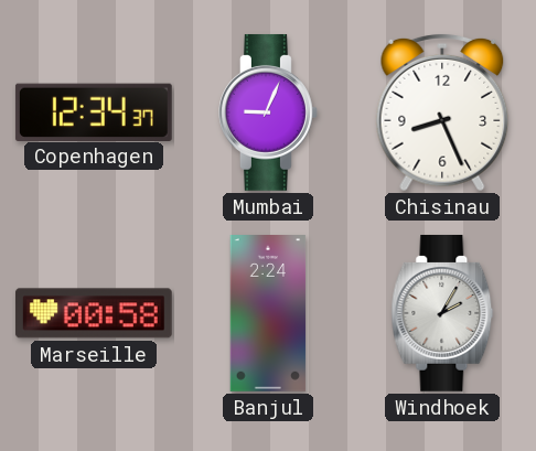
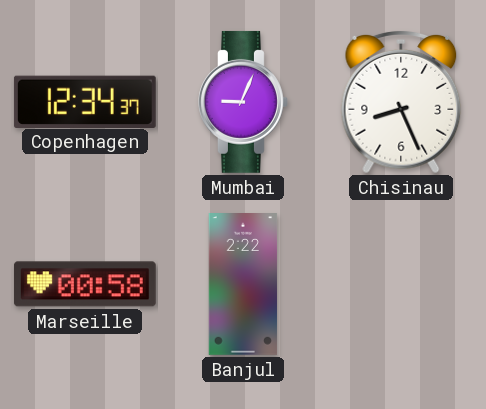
Banjul: 2:24 -> 2:22 (243, 285)
Windhoek: 2:05 -> none (442, 313)
